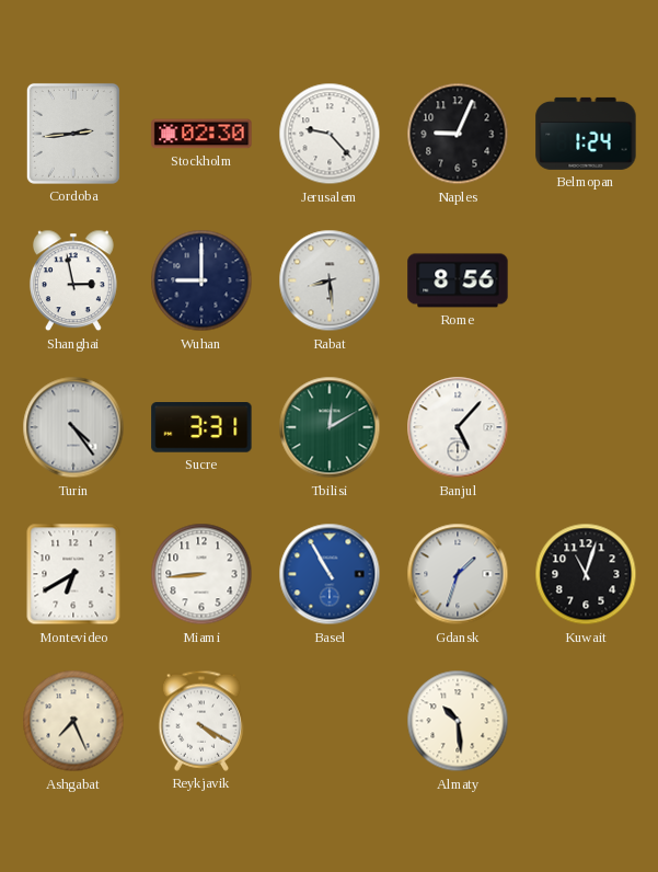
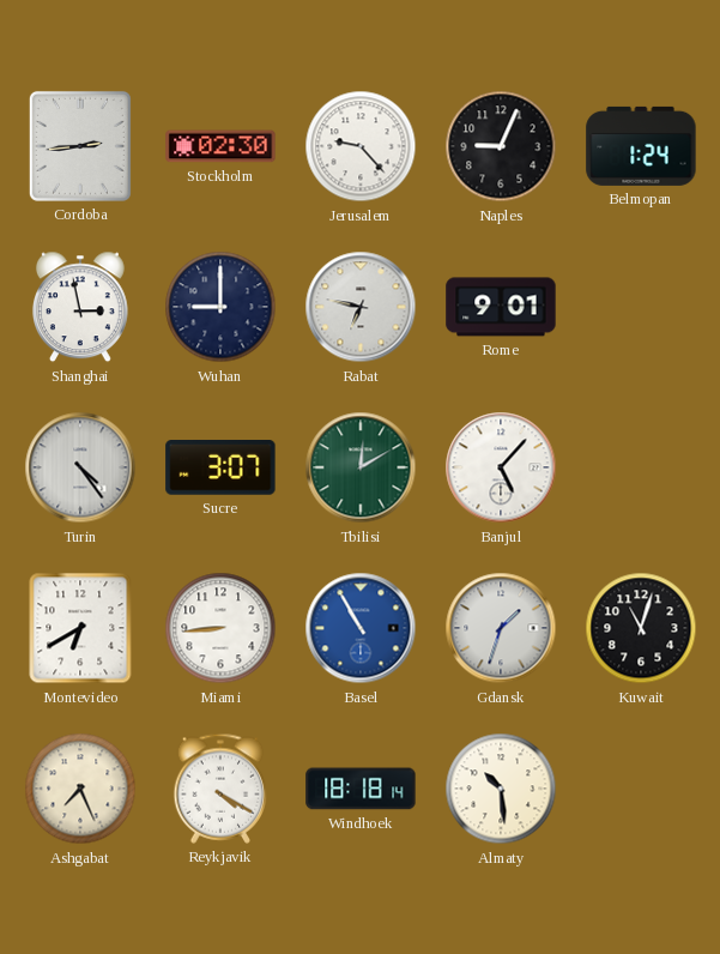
Rabat: 8:29 -> 6:47 (361, 307)
Rome: 8:56 -> 9:01 (501, 307)
Sucre: 3:31 -> 3:07 (220, 469)
Windhoek: none -> 18:18 (361, 789)
